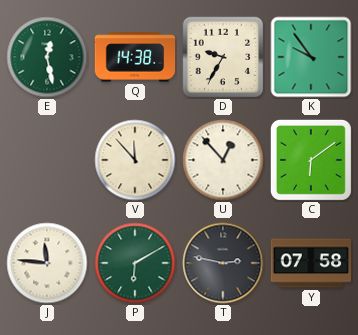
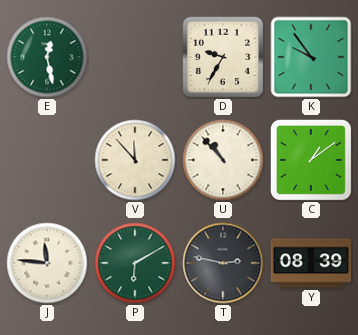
Q: 14:38 -> none (135, 57)
U: 12:53 -> 10:53 (223, 160)
C: 6:09 -> 1:09 (311, 160)
Y: 07:58 -> 08:39 (311, 263)
